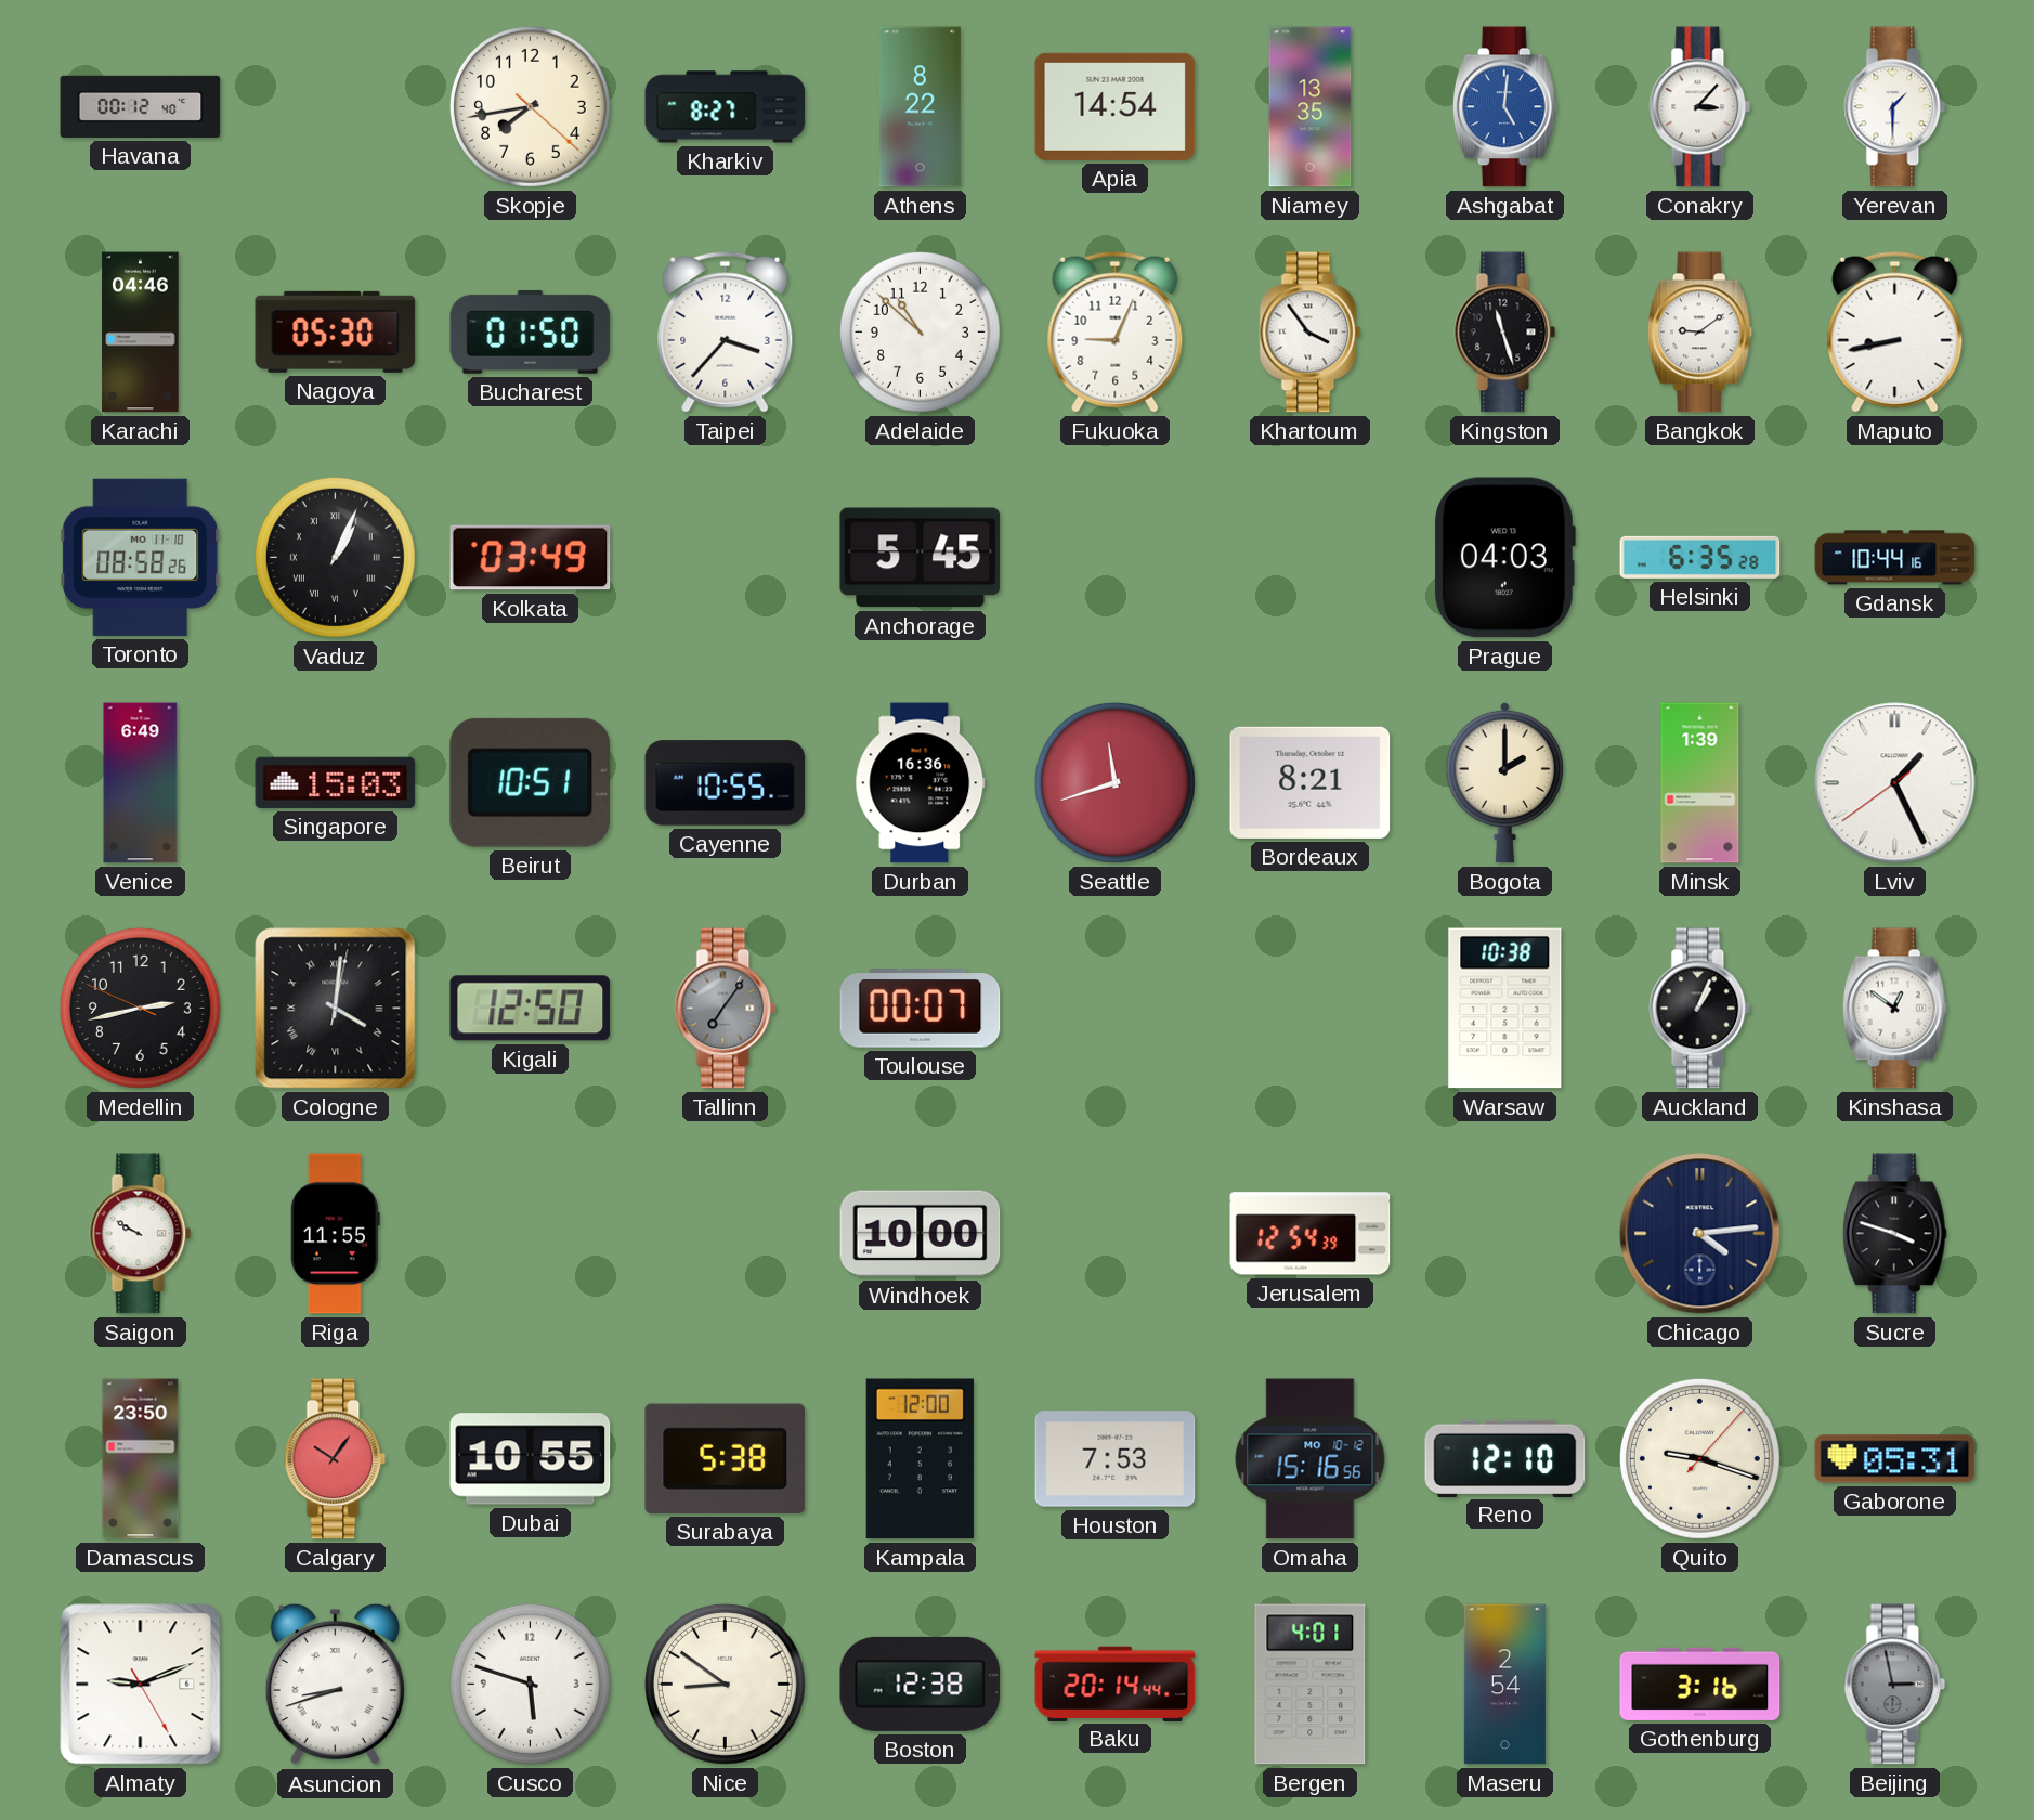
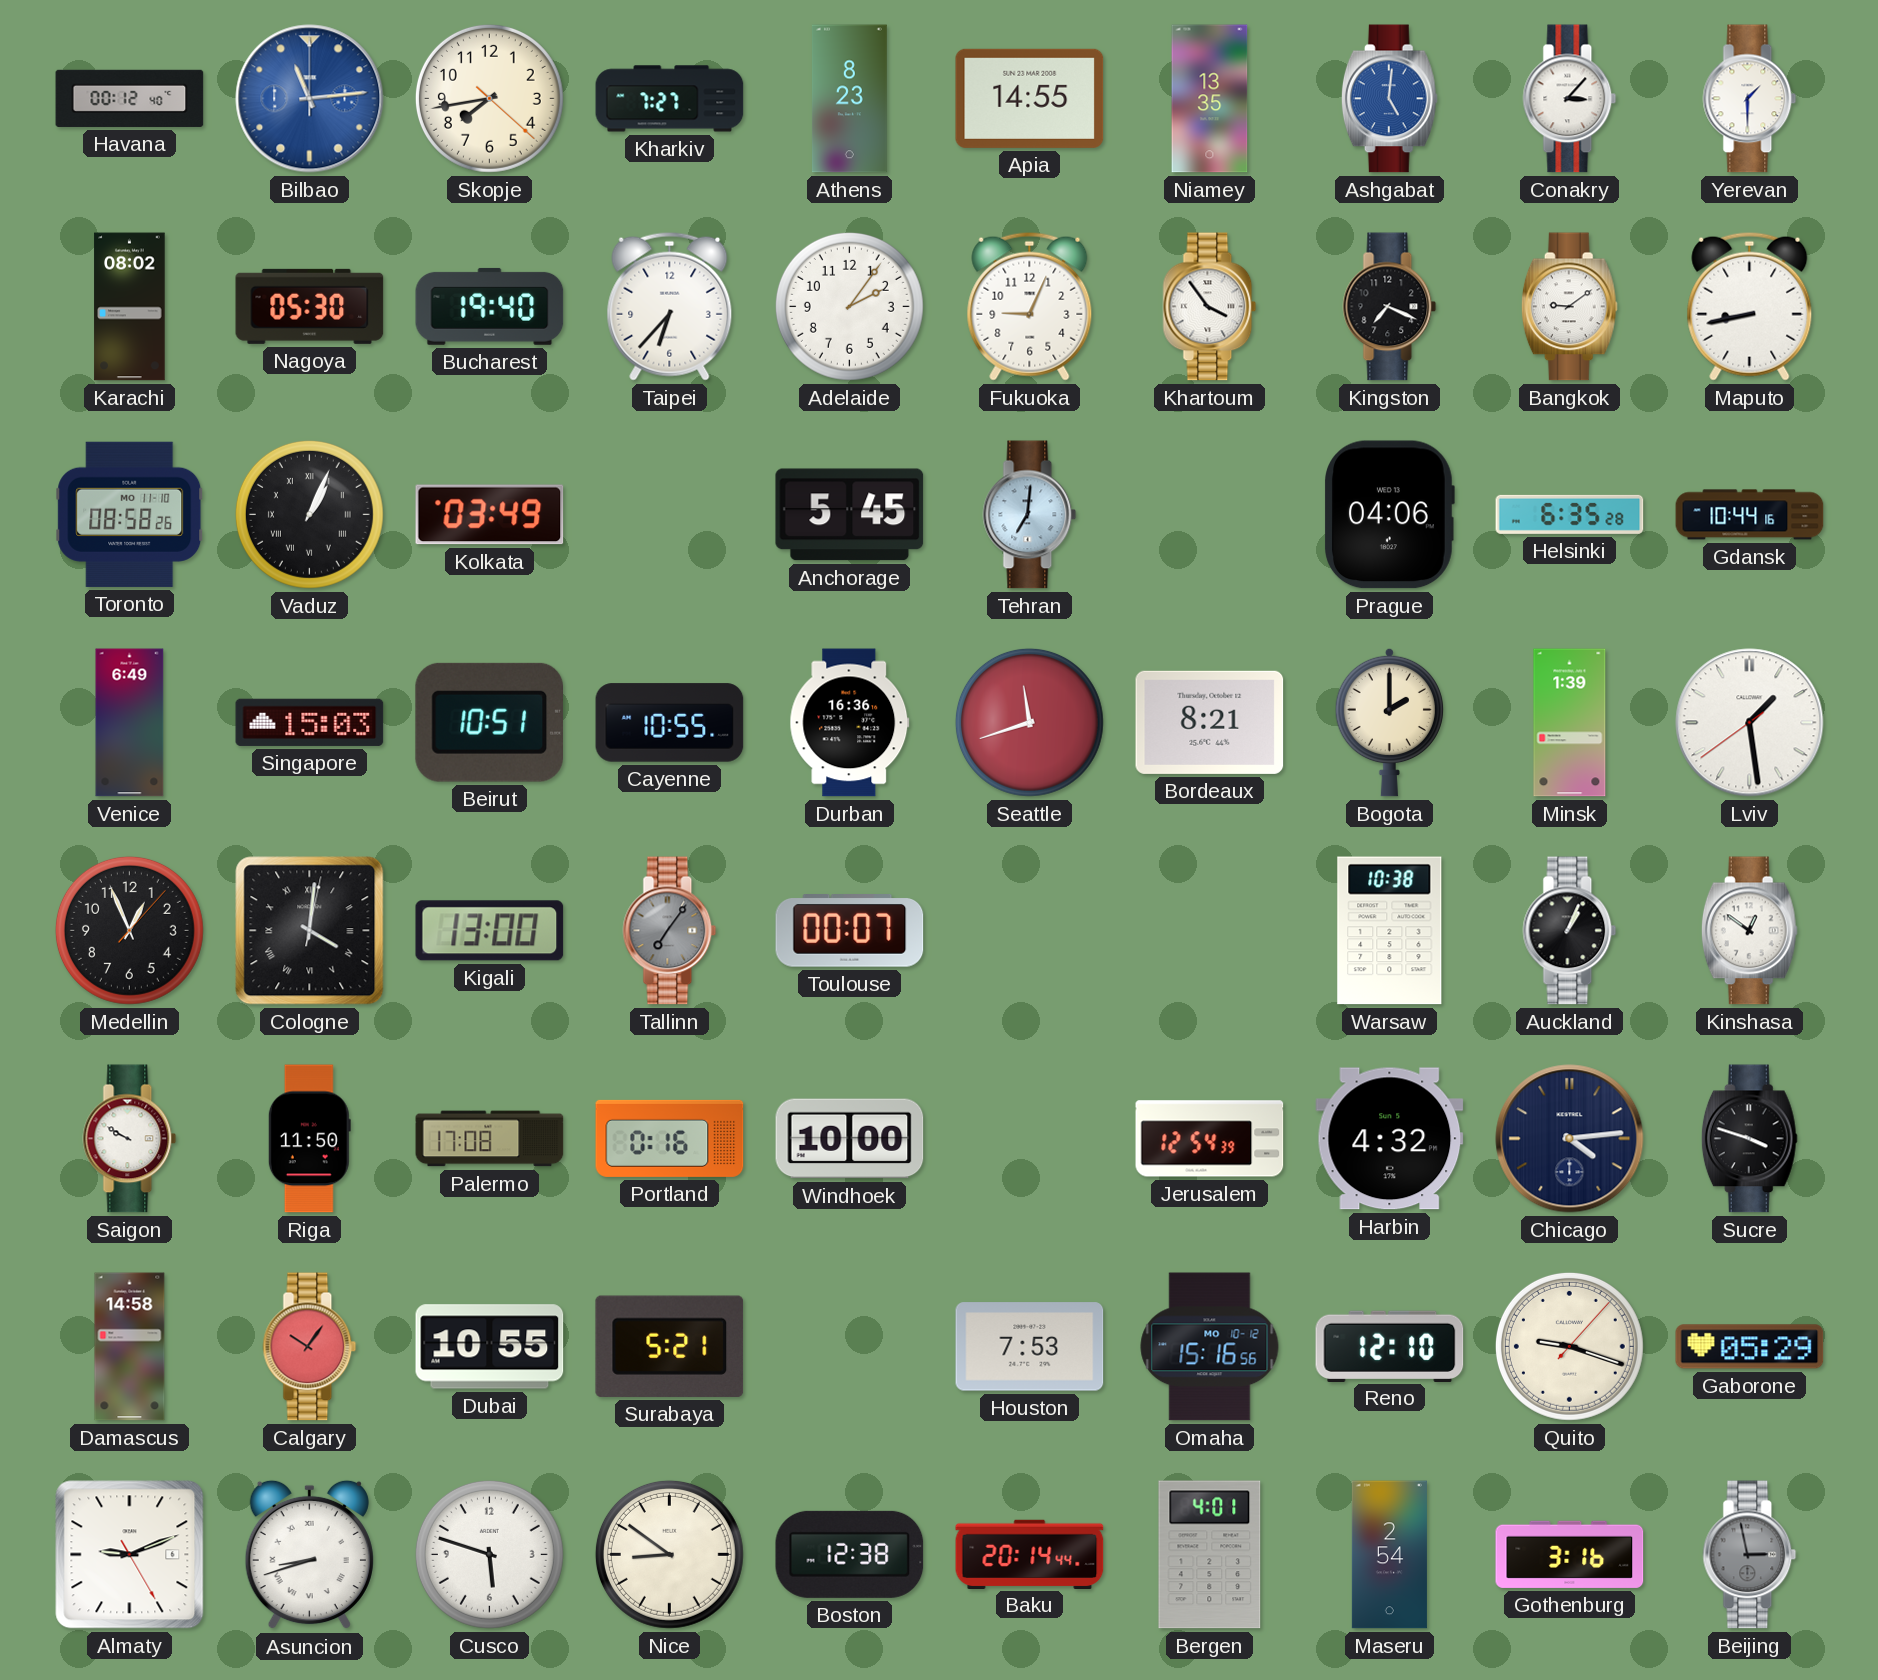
Bilbao: none -> 11:14 (310, 99)
Kharkiv: 8:27 -> 7:27 (670, 99)
Athens: 8:22 -> 8:23 (849, 99)
Apia: 14:54 -> 14:55 (1030, 98)
Karachi: 04:46 -> 08:02 (130, 307)
Bucharest: 01:50 -> 19:40 (490, 306)
Taipei: 3:37 -> 6:37 (670, 306)
Adelaide: 10:52 -> 2:06 (849, 306)
Kingston: 11:27 -> 7:19 (1390, 307)
Tehran: none -> 7:01 (1030, 515)
Prague: 04:03 -> 04:06 (1390, 515)
Lviv: 1:25 -> 1:28 (1750, 723)
Medellin: 2:42 -> 12:56 (129, 930)
Kigali: 12:50 -> 13:00 (490, 931)
Riga: 11:55 -> 11:50 (309, 1139)
Palermo: none -> 17:08 (490, 1139)
Portland: none -> 0:16 (670, 1138)
Harbin: none -> 4:32 (1390, 1139)
Damascus: 23:50 -> 14:58 (130, 1347)
Surabaya: 5:38 -> 5:21 (670, 1346)
Kampala: 12:00 -> none (920, 1459)
Gaborone: 05:31 -> 05:29 (1750, 1347)
